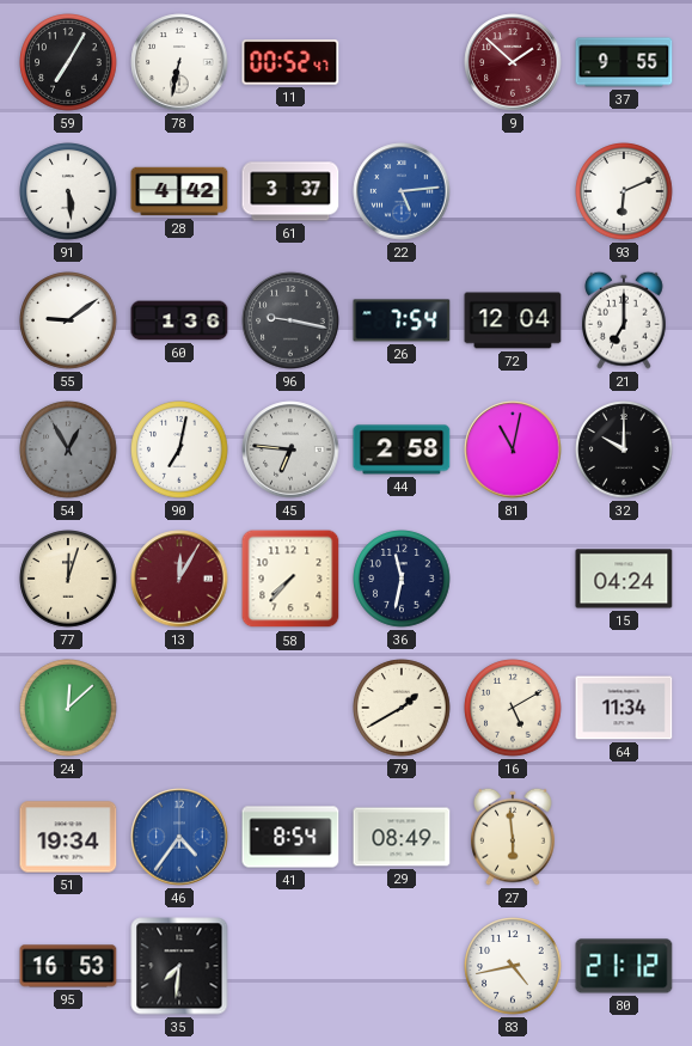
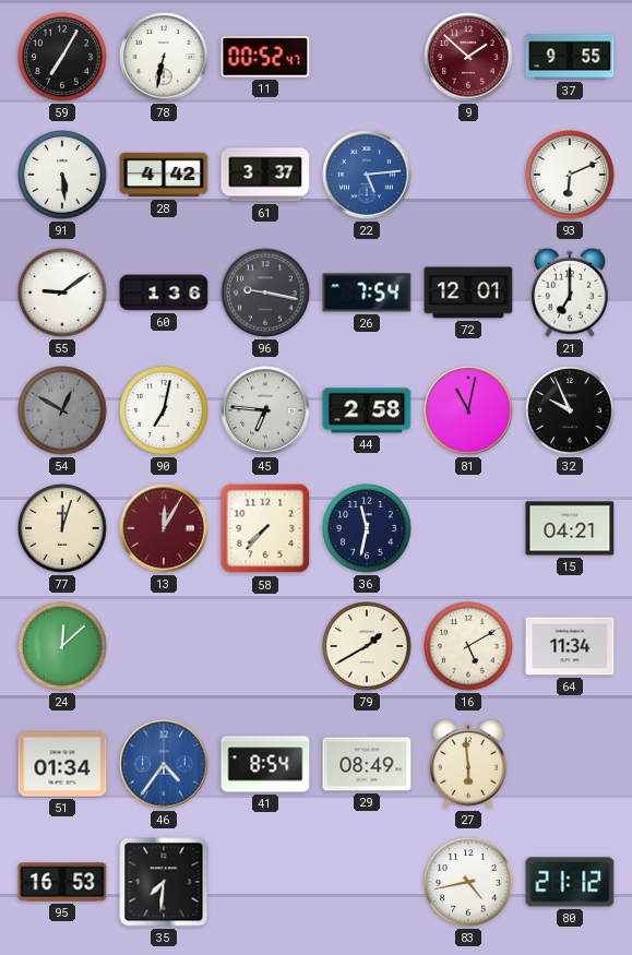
72: 12:04 -> 12:01 (468, 293)
54: 12:55 -> 12:50 (62, 410)
32: 10:00 -> 9:56 (570, 410)
15: 04:24 -> 04:21 (570, 528)
51: 19:34 -> 01:34 (62, 764)
